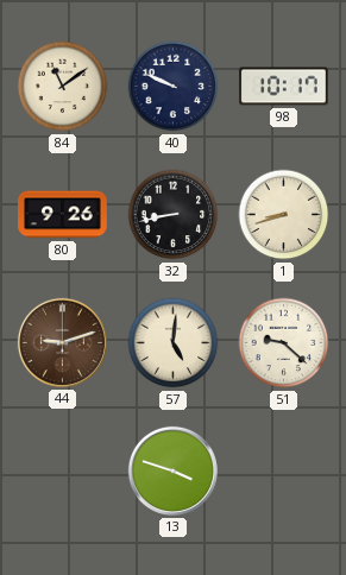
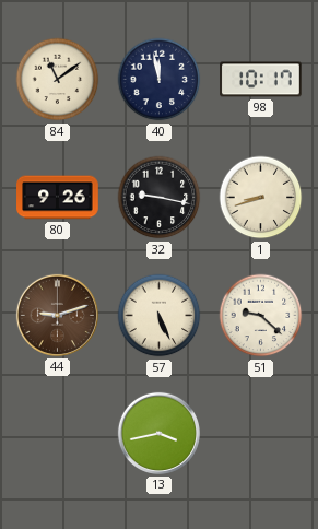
40: 9:49 -> 11:58 (160, 80)
32: 8:43 -> 9:17 (160, 198)
57: 5:01 -> 5:26 (160, 316)
13: 3:48 -> 3:43 (158, 433)
